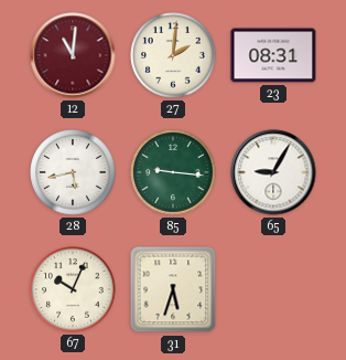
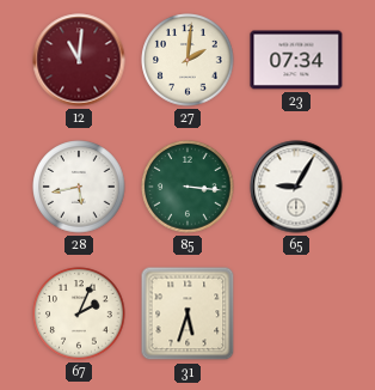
23: 08:31 -> 07:34 (296, 60)
85: 9:16 -> 3:16 (187, 187)
67: 10:04 -> 2:04 (79, 313)
